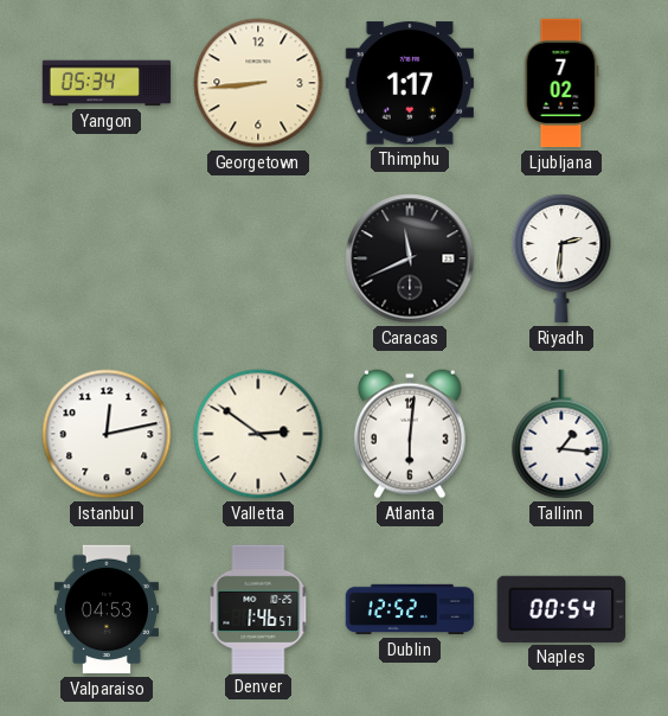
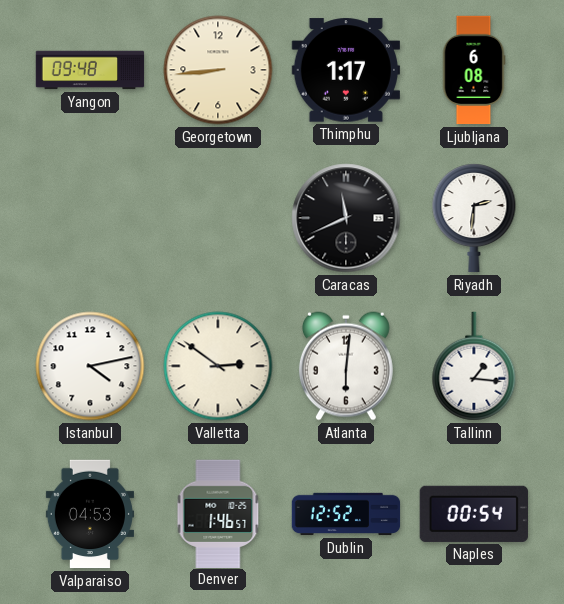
Yangon: 05:34 -> 09:48 (90, 70)
Ljubljana: 7:02 -> 6:08 (474, 70)
Istanbul: 12:13 -> 4:13 (90, 366)
